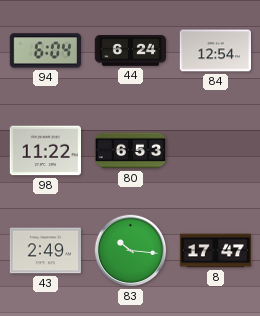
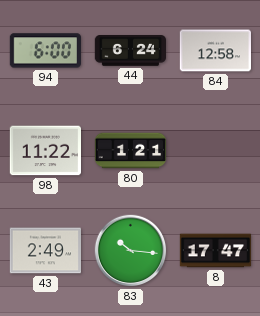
94: 6:04 -> 6:00 (45, 51)
84: 12:54 -> 12:58 (215, 51)
80: 6:53 -> 1:21 (131, 151)
